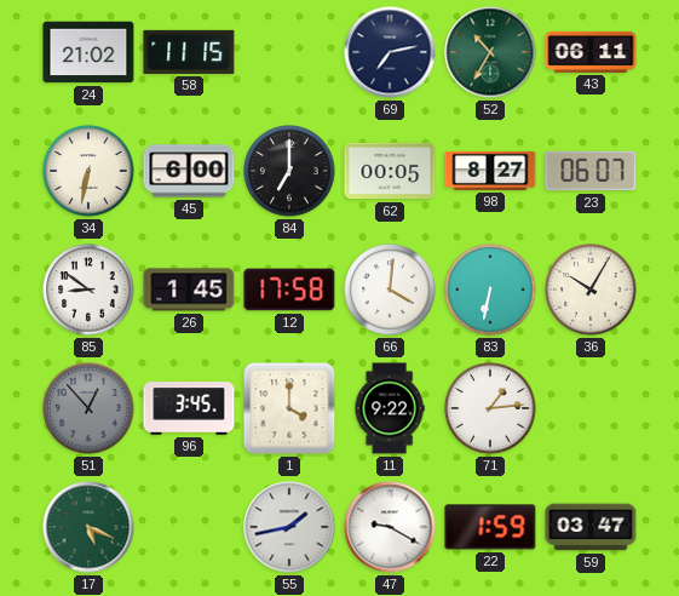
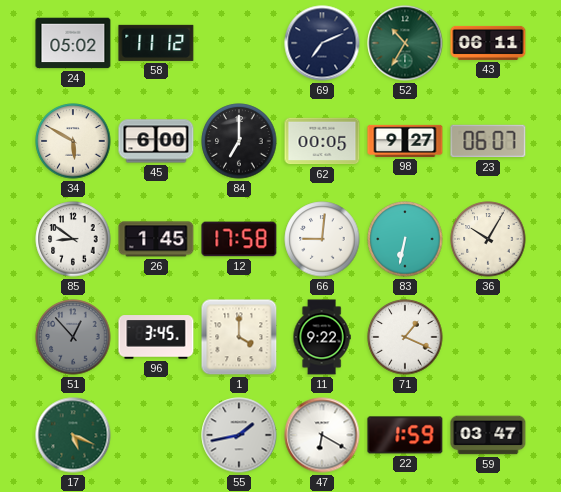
24: 21:02 -> 05:02 (73, 43)
58: 11:15 -> 11:12 (156, 43)
69: 7:13 -> 7:11 (322, 43)
34: 6:32 -> 5:50 (73, 141)
98: 8:27 -> 9:27 (405, 141)
66: 4:01 -> 9:01 (322, 239)
71: 1:14 -> 1:19 (405, 337)
47: 9:20 -> 6:20 (322, 435)
